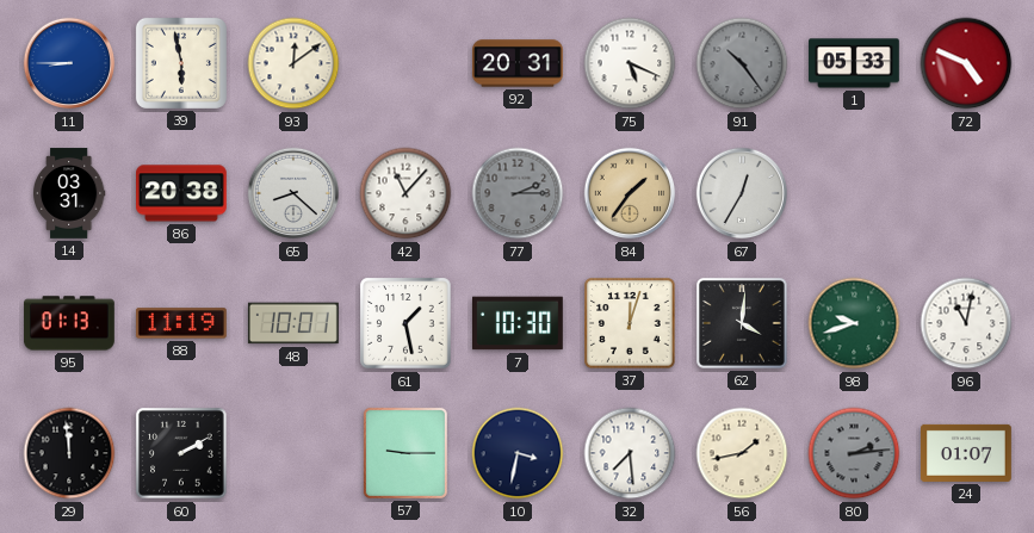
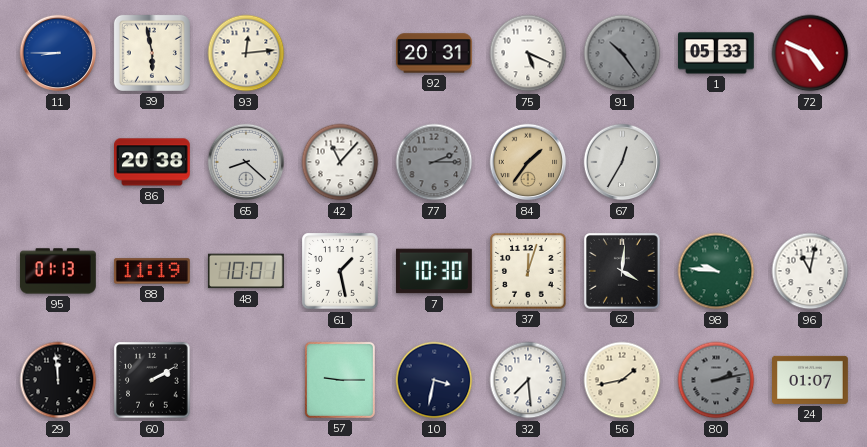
93: 12:09 -> 12:14 (246, 53)
14: 03:31 -> none (70, 193)
98: 9:42 -> 9:46 (716, 271)
80: 2:14 -> 2:13 (716, 380)
